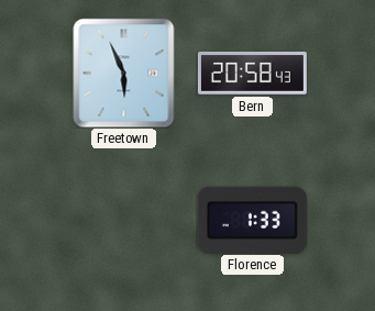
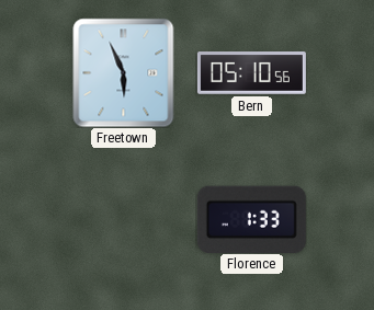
Bern: 20:58 -> 05:10 (251, 73)
